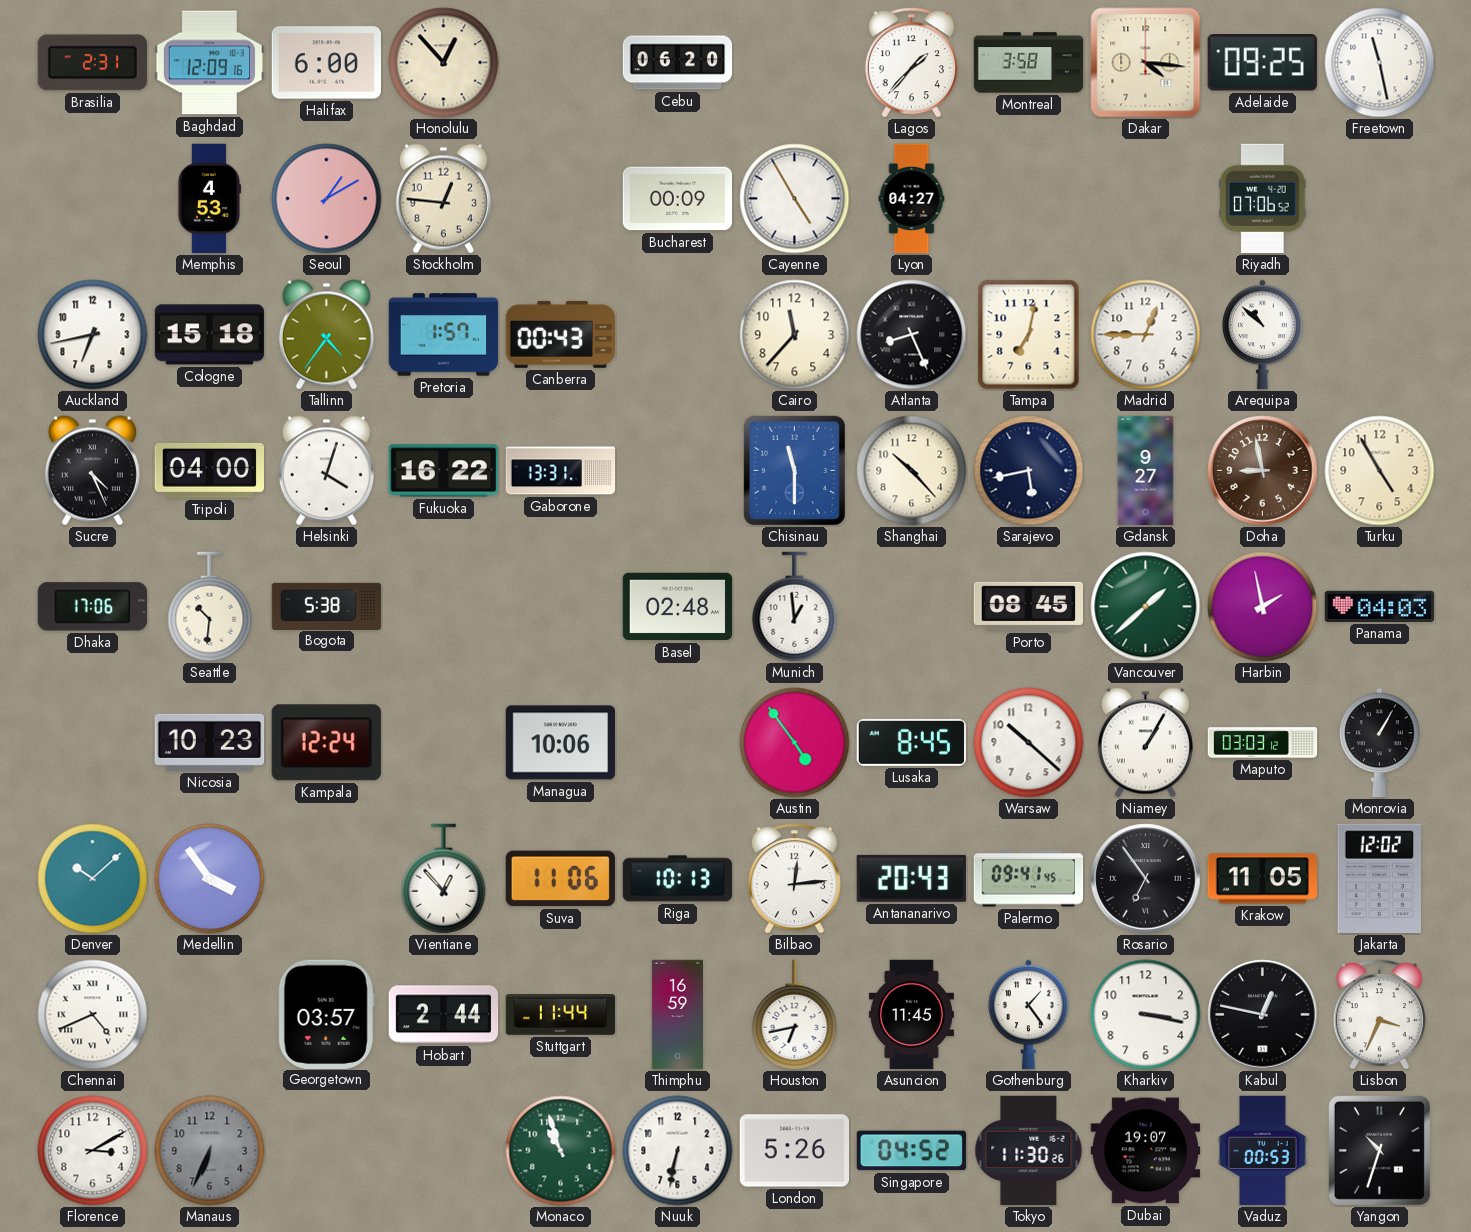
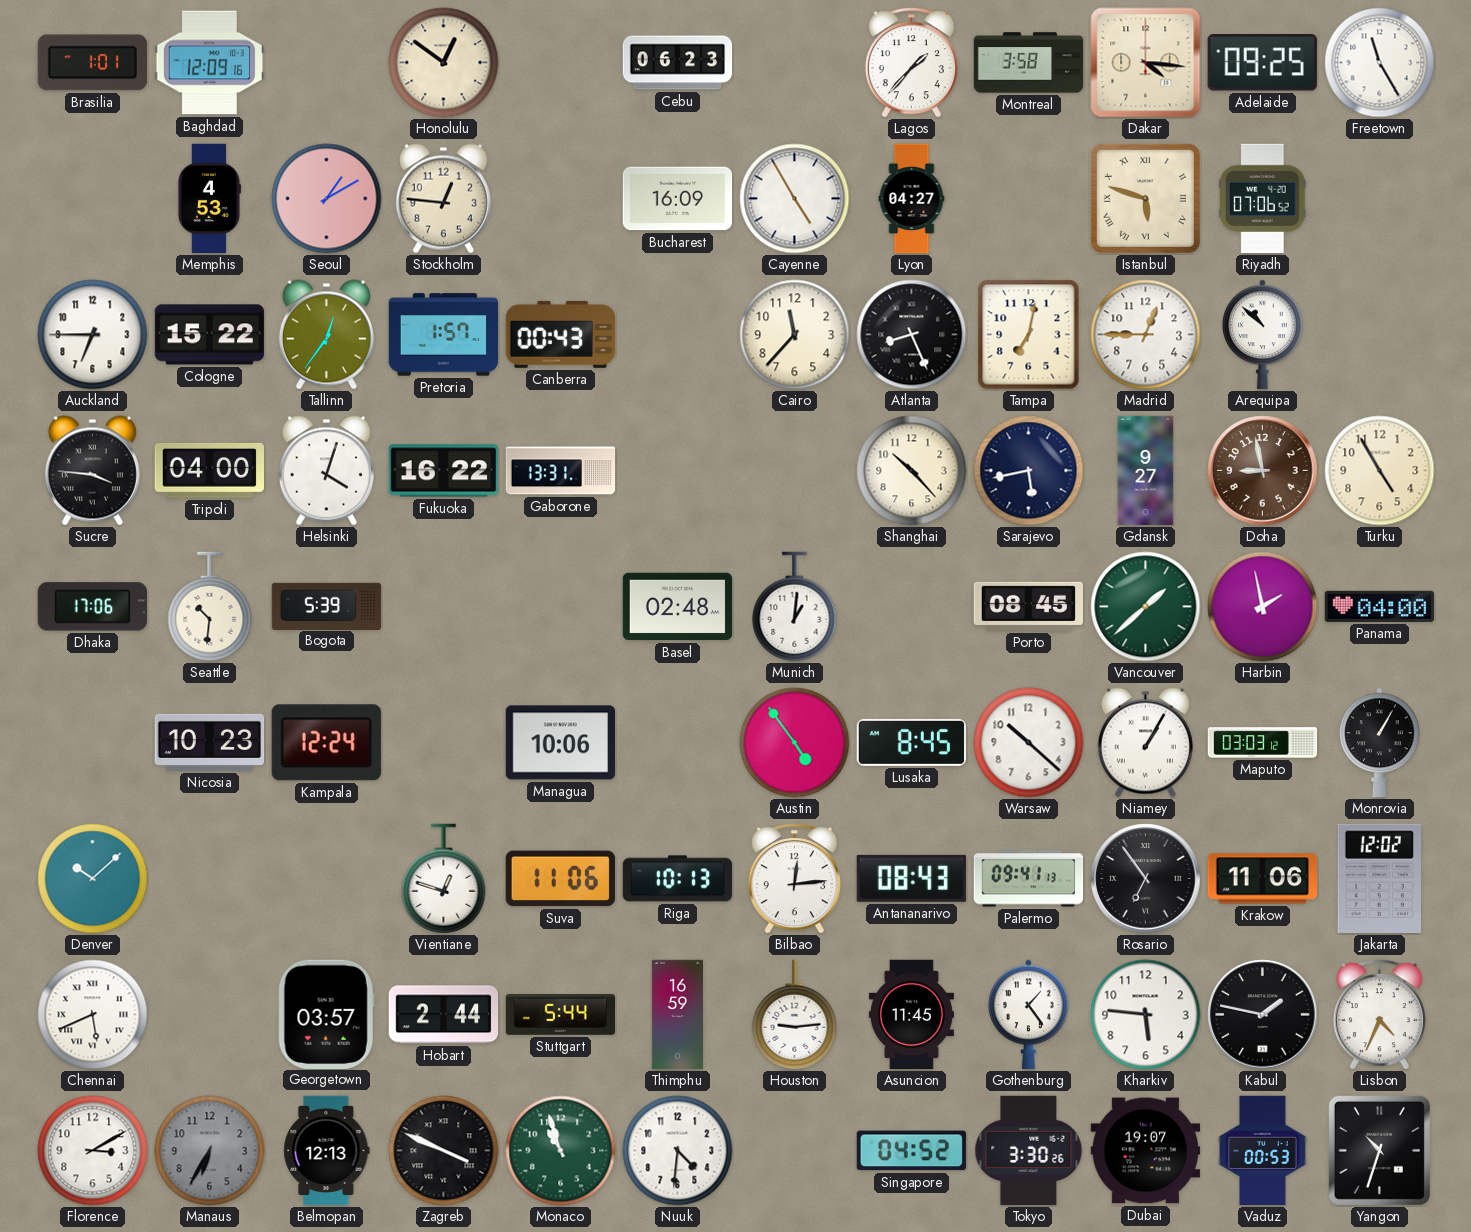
Brasilia: 2:31 -> 1:01 (92, 63)
Halifax: 6:00 -> none (326, 63)
Honolulu: 12:53 -> 12:51 (444, 63)
Cebu: 06:20 -> 06:23 (678, 63)
Freetown: 11:28 -> 11:25 (1380, 63)
Bucharest: 00:09 -> 16:09 (678, 199)
Istanbul: none -> 5:48 (1145, 198)
Auckland: 6:43 -> 6:45 (93, 335)
Cologne: 15:18 -> 15:22 (210, 335)
Tallinn: 4:36 -> 12:36 (326, 335)
Sucre: 4:26 -> 3:46 (92, 471)
Chisinau: 11:30 -> none (794, 470)
Bogota: 5:38 -> 5:39 (327, 606)
Munich: 12:59 -> 1:01 (795, 607)
Panama: 04:03 -> 04:00 (1380, 606)
Medellin: 3:54 -> none (210, 879)
Vientiane: 12:53 -> 12:48 (444, 879)
Antananarivo: 20:43 -> 08:43 (911, 878)
Palermo: 09:41:45 -> 09:41:13 (1029, 879)
Krakow: 11:05 -> 11:06 (1262, 879)
Chennai: 4:41 -> 5:41 (93, 1015)
Stuttgart: 11:44 -> 5:44 (561, 1015)
Houston: 6:43 -> 9:14 (795, 1015)
Kharkiv: 3:17 -> 5:46 (1146, 1015)
Kabul: 12:47 -> 1:47 (1263, 1015)
Lisbon: 3:34 -> 4:34 (1379, 1015)
Manaus: 6:34 -> 6:35 (210, 1151)
Belmopan: none -> 12:13 (327, 1151)
Zagreb: none -> 3:49 (444, 1151)
Nuuk: 6:32 -> 4:31 (678, 1151)
London: 5:26 -> none (795, 1151)
Tokyo: 11:30 -> 3:30 (1029, 1151)
